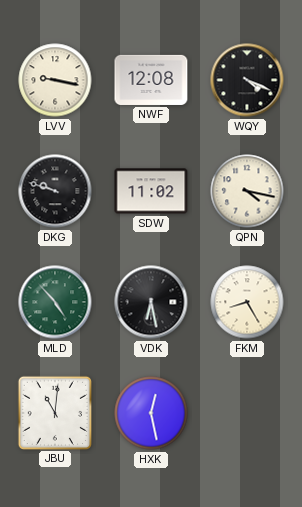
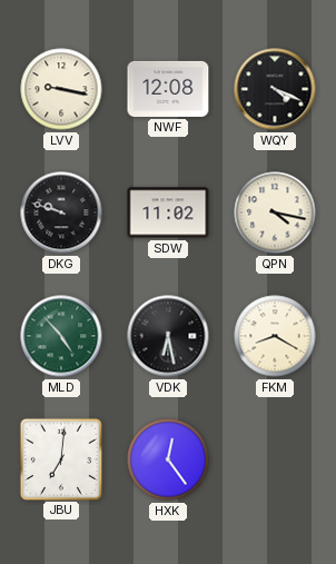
FKM: 8:25 -> 8:20 (275, 336)
JBU: 11:01 -> 7:01 (60, 458)
HXK: 12:28 -> 12:24 (168, 459)
